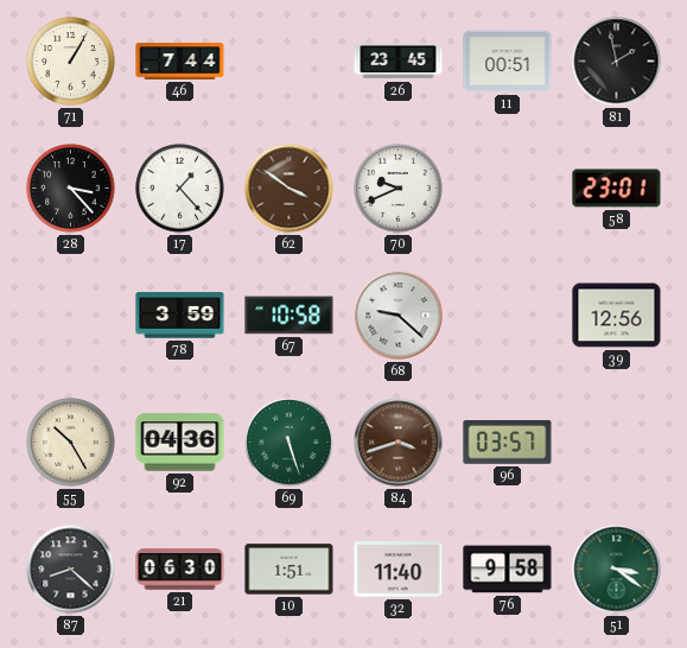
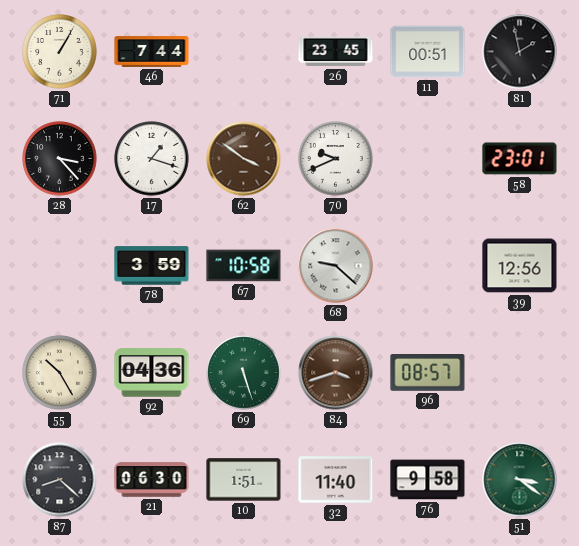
17: 1:23 -> 1:18 (152, 159)
96: 03:57 -> 08:57 (428, 373)
